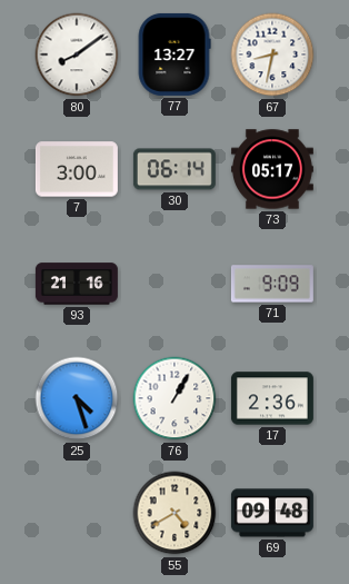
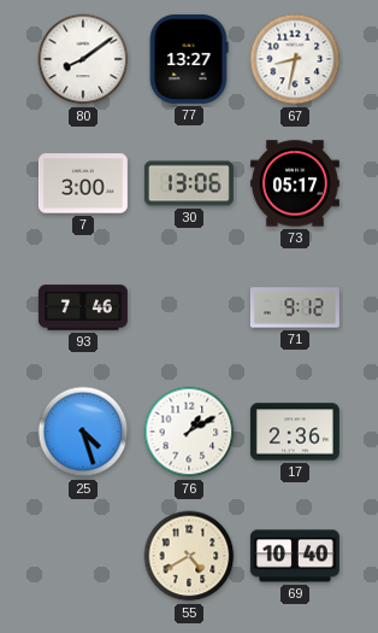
30: 06:14 -> 13:06 (189, 183)
93: 21:16 -> 7:46 (83, 307)
71: 9:09 -> 9:12 (295, 307)
76: 1:05 -> 1:10 (189, 432)
69: 09:48 -> 10:40 (295, 556)
